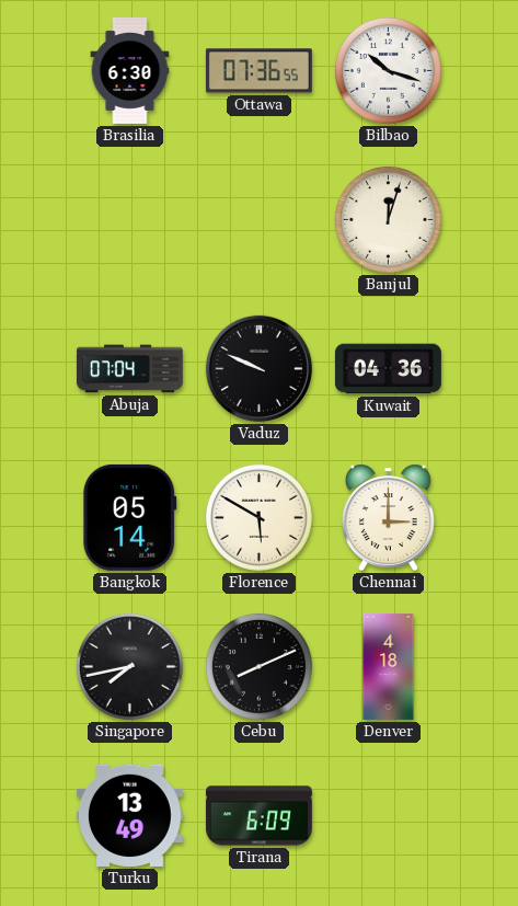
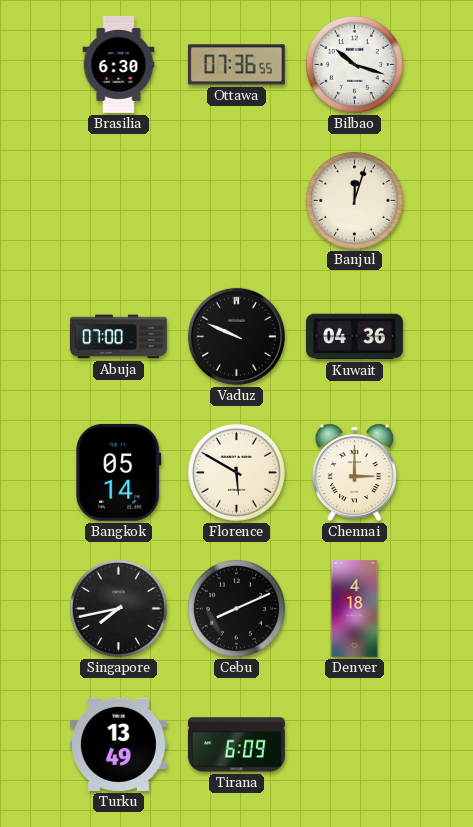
Abuja: 07:04 -> 07:00 (118, 337)
